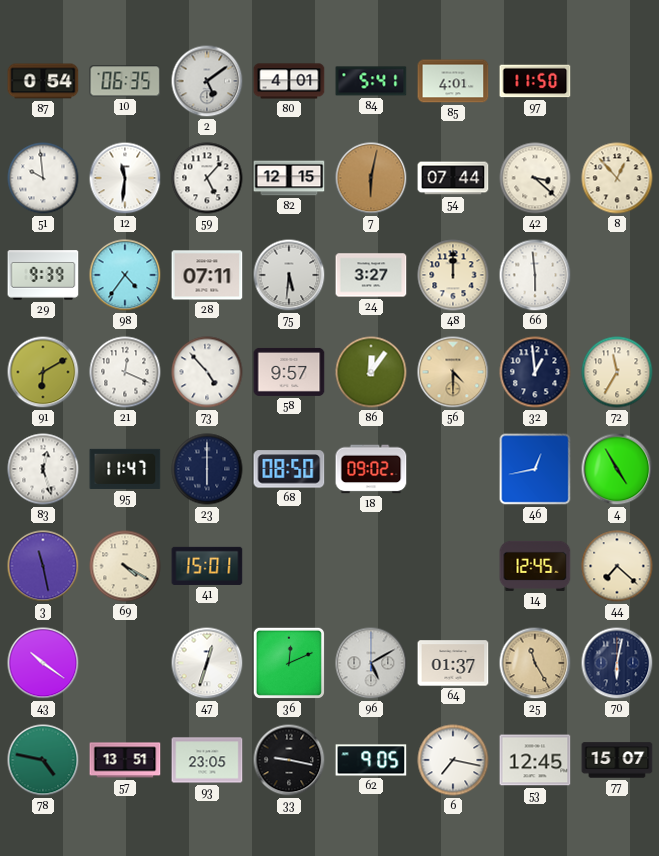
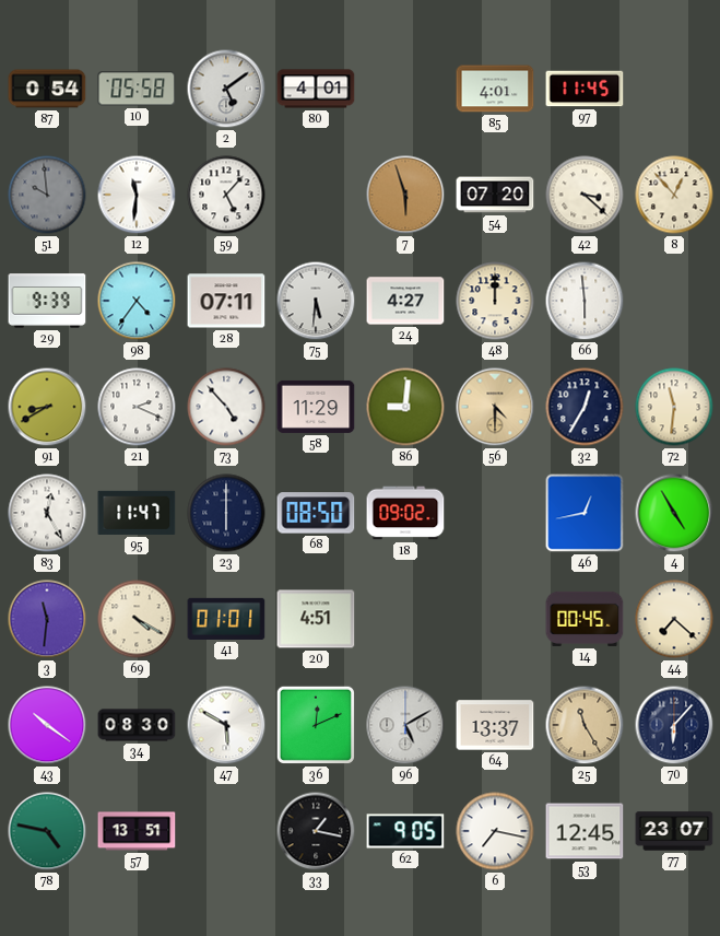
10: 06:35 -> 05:58 (137, 89)
84: 5:41 -> none (371, 81)
97: 11:50 -> 11:45 (585, 89)
51 dial: white -> grey (47, 195)
82: 12:15 -> none (289, 178)
7: 6:02 -> 5:57 (405, 195)
54: 07:44 -> 07:20 (495, 195)
24: 3:27 -> 4:27 (405, 301)
91: 6:10 -> 8:40 (47, 407)
21: 12:19 -> 2:19 (137, 407)
58: 9:57 -> 11:29 (316, 407)
86: 12:06 -> 9:01 (405, 407)
32: 12:59 -> 12:35 (585, 407)
72: 11:35 -> 11:31 (674, 407)
83: 12:27 -> 12:25 (47, 513)
3: 11:28 -> 11:31 (47, 619)
41: 15:01 -> 01:01 (226, 619)
20: none -> 4:51 (316, 619)
14: 12:45 -> 00:45 (585, 619)
34: none -> 08:30 (137, 725)
47: 12:33 -> 5:50 (226, 725)
64: 01:37 -> 13:37 (495, 725)
70: 6:02 -> 6:07 (674, 725)
93: 23:05 -> none (207, 760)
33: 9:17 -> 1:17 (316, 831)
77: 15:07 -> 23:07 (674, 831)
